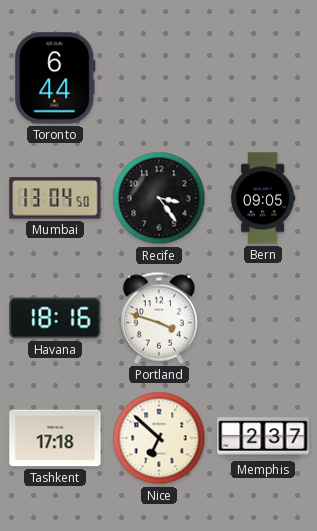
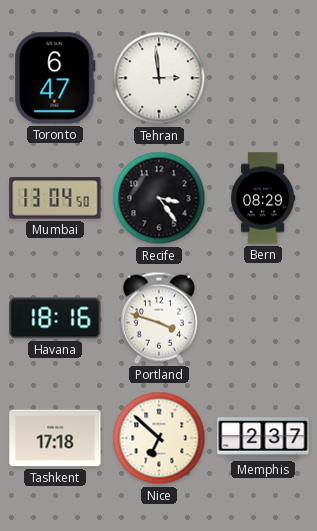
Toronto: 6:44 -> 6:47 (55, 78)
Tehran: none -> 2:59 (159, 78)
Bern: 09:05 -> 08:29 (263, 198)
